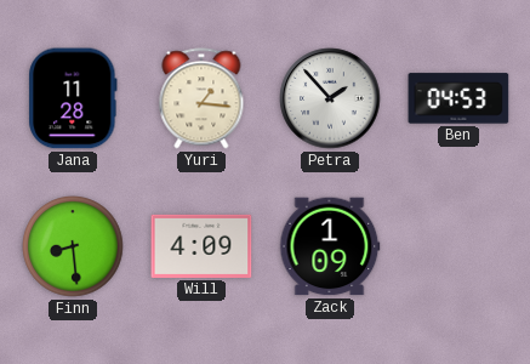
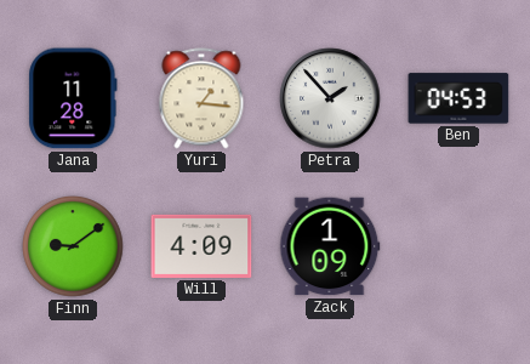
Finn: 8:29 -> 9:09 (73, 246)
